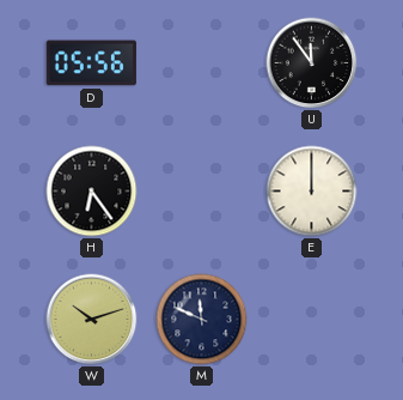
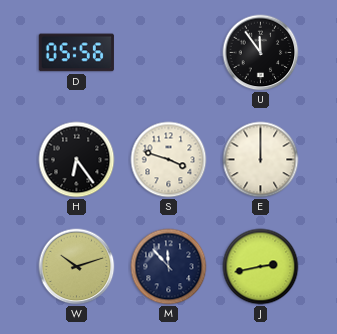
S: none -> 3:48 (169, 160)
M: 11:49 -> 11:53 (169, 267)
J: none -> 2:43 (261, 267)
